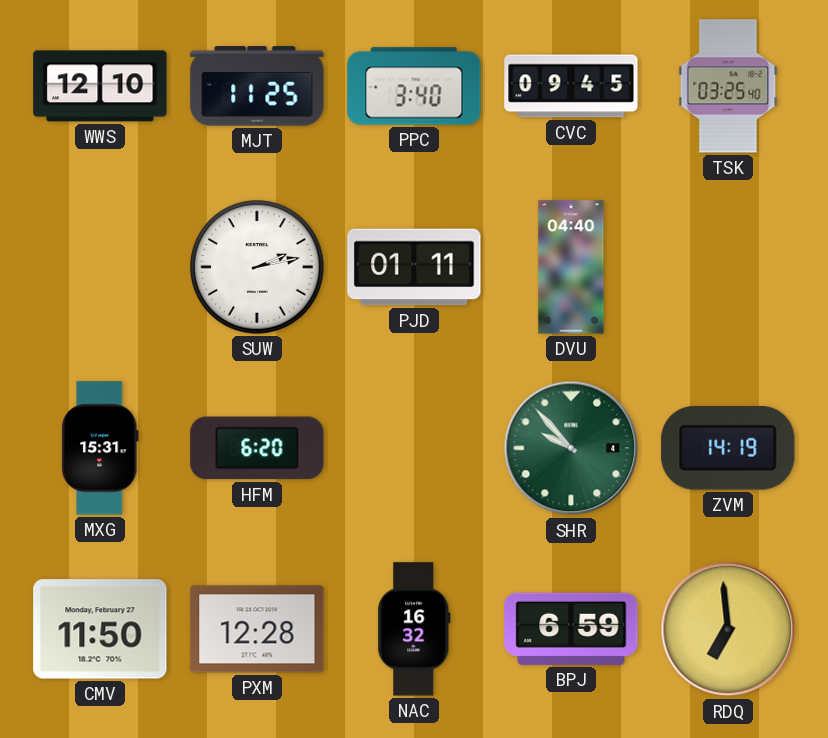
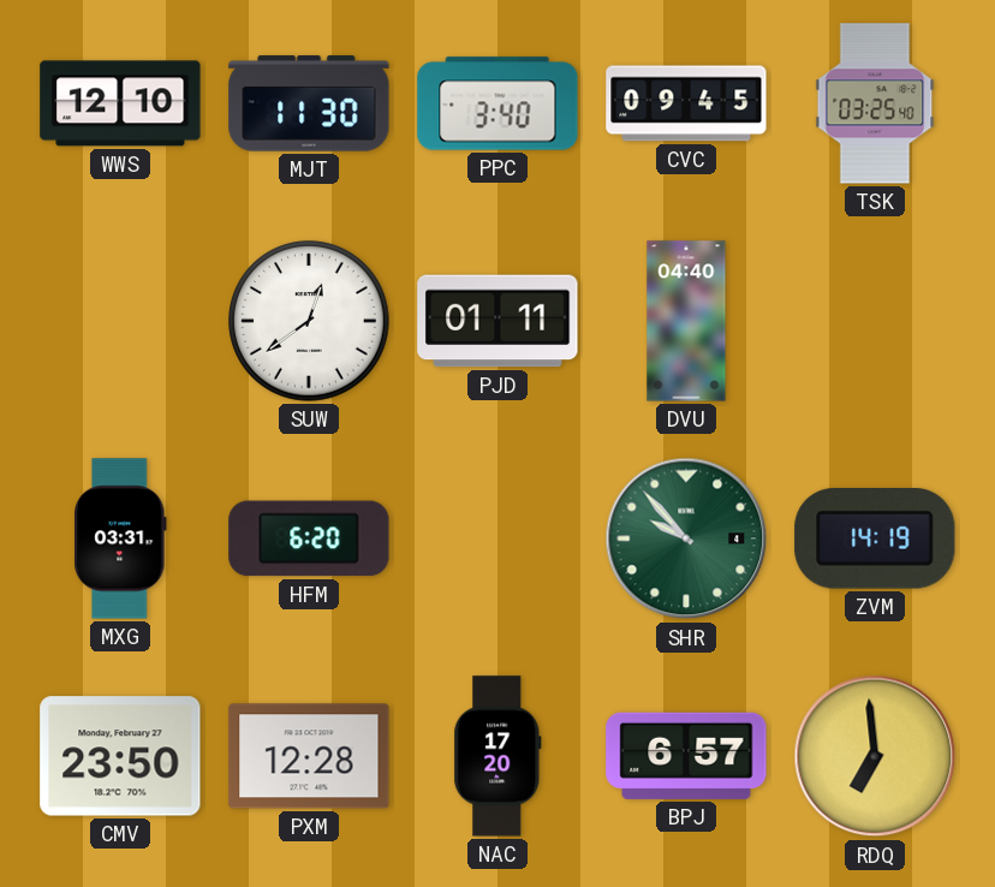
MJT: 11:25 -> 11:30 (309, 103)
SUW: 2:13 -> 12:39 (309, 321)
MXG: 15:31 -> 03:31 (120, 538)
CMV: 11:50 -> 23:50 (120, 756)
NAC: 16:32 -> 17:20 (497, 756)
BPJ: 6:59 -> 6:57 (686, 756)
